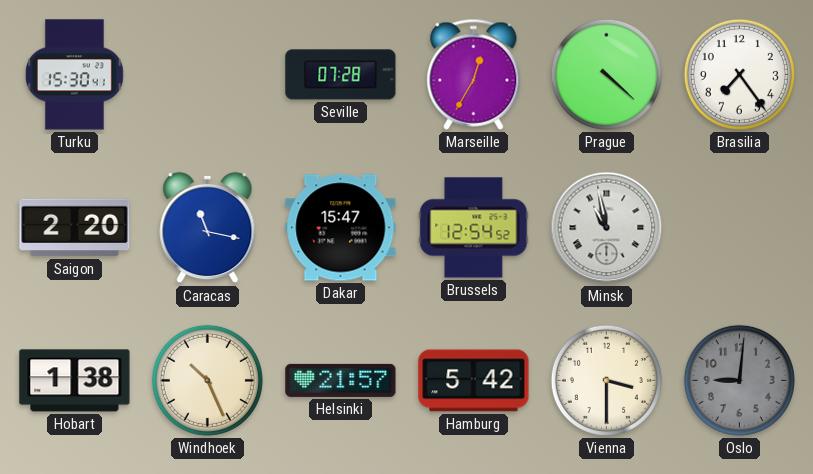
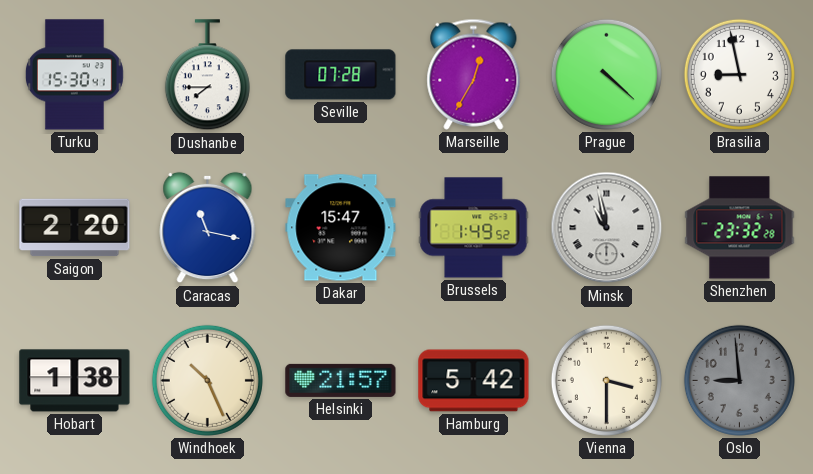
Dushanbe: none -> 7:45 (207, 75)
Brasilia: 7:24 -> 8:58 (739, 74)
Brussels: 12:54 -> 1:49 (474, 228)
Shenzhen: none -> 23:32 (740, 228)
Oslo: 9:01 -> 8:59 (739, 380)
